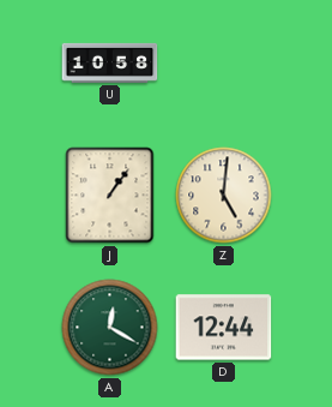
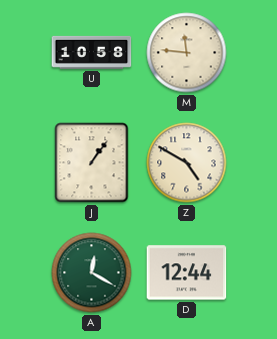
M: none -> 11:46 (187, 53)
Z: 5:01 -> 4:50 (187, 163)
